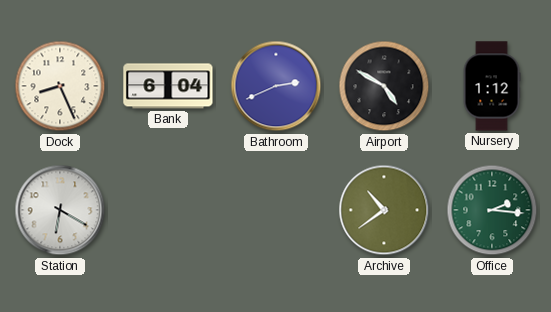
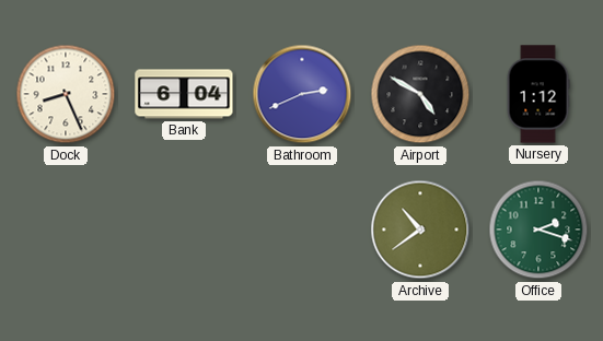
Station: 6:20 -> none (60, 210)
Office: 2:16 -> 2:18 (538, 230)
